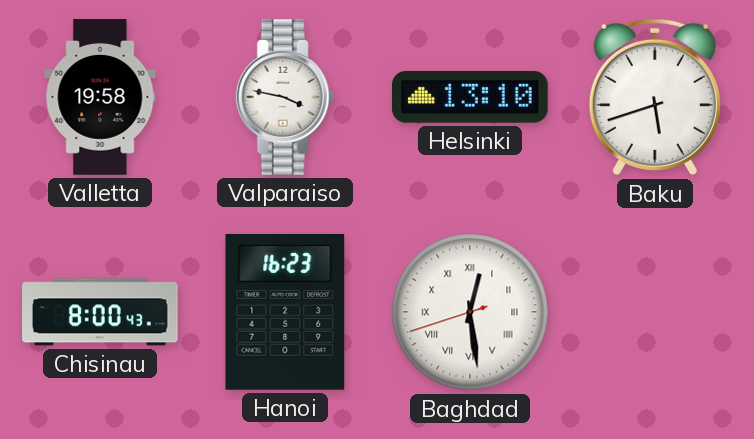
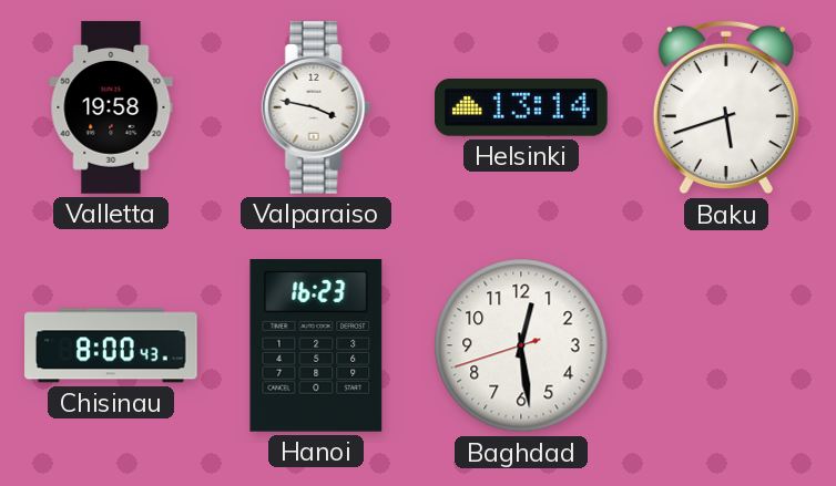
Helsinki: 13:10 -> 13:14 (522, 108)
Baghdad numerals: Roman -> Arabic (521, 345)
